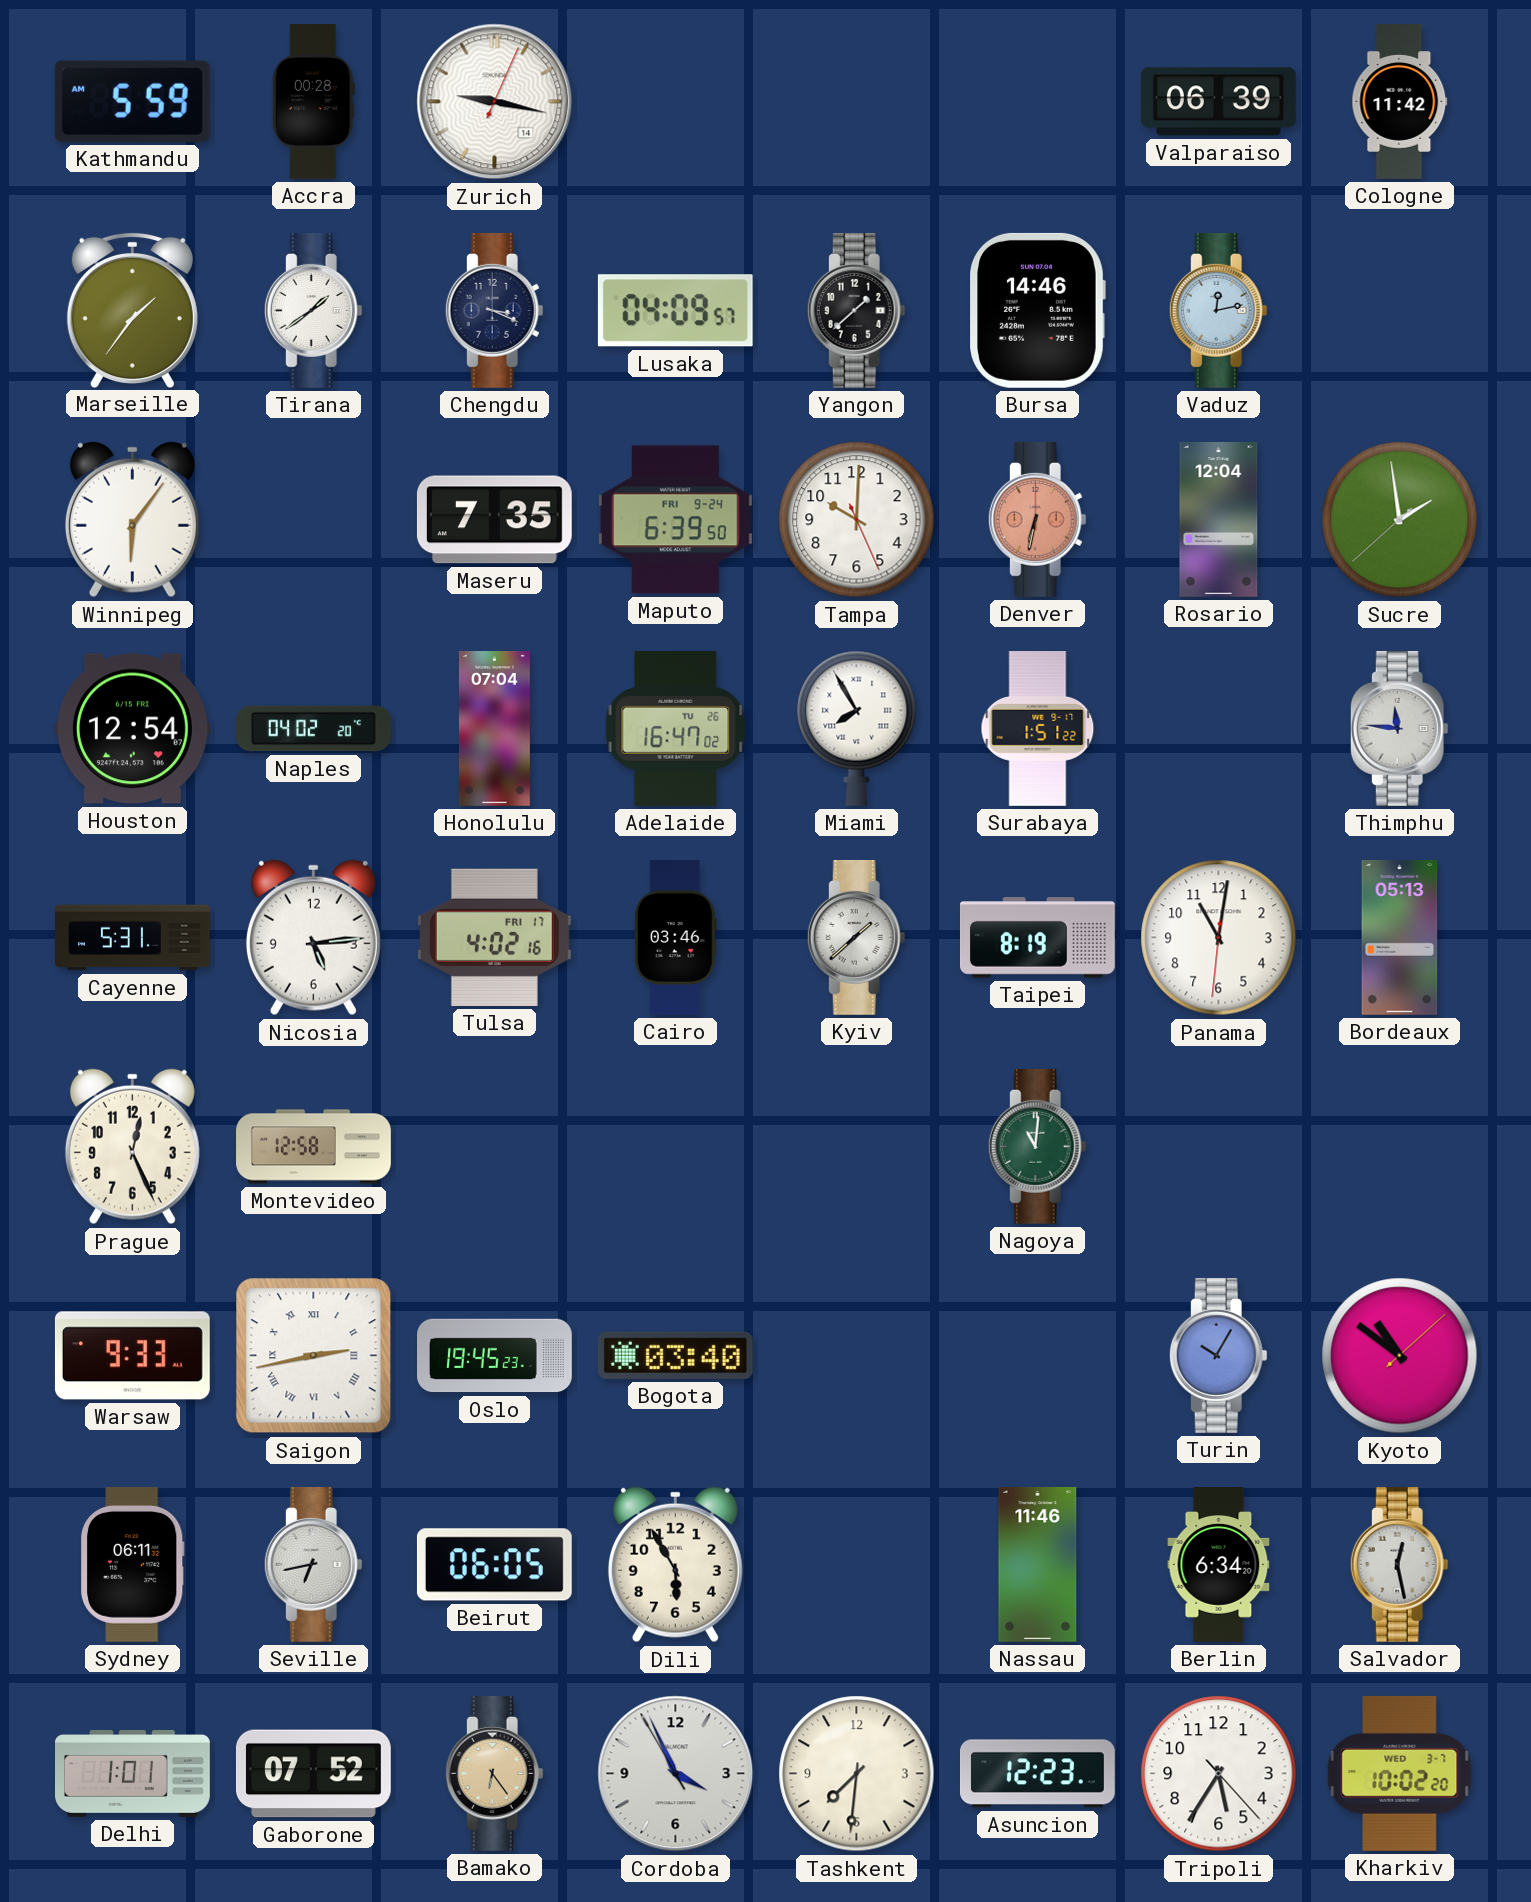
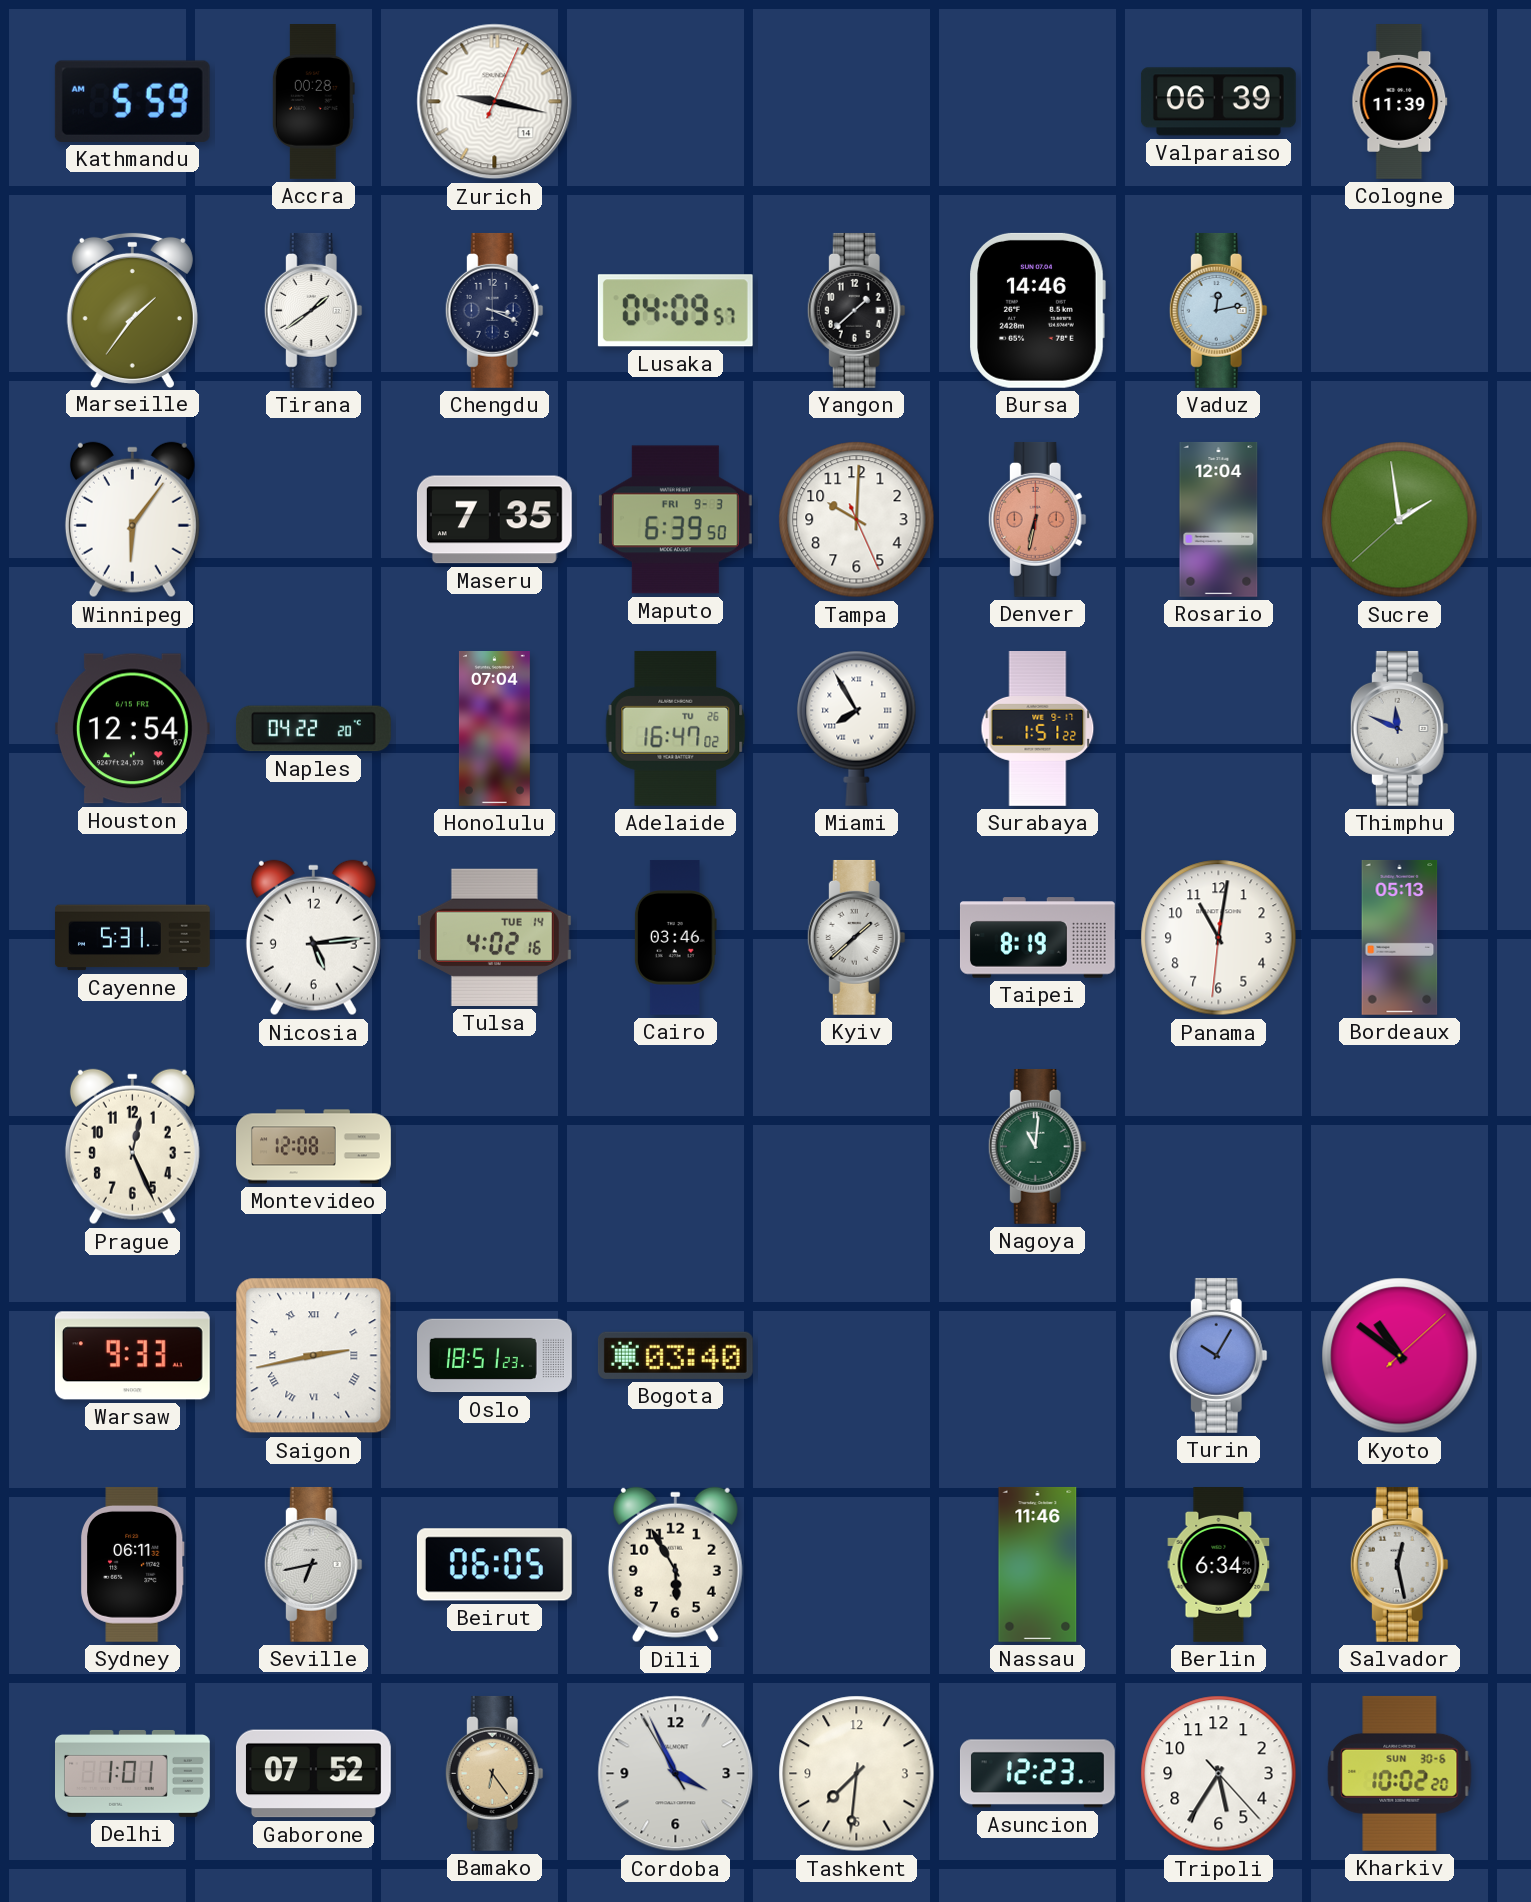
Cologne: 11:42 -> 11:39 (1400, 102)
Maputo date: FRI 9-24 -> FRI 9-3 (675, 520)
Naples: 04:02 -> 04:22 (313, 729)
Thimphu: 11:46 -> 11:49 (1399, 728)
Tulsa date: FRI 17 -> TUE 14 (494, 937)
Montevideo: 12:58 -> 12:08 (314, 1147)
Oslo: 19:45 -> 18:51 (495, 1356)
Kharkiv date: WED 3-7 -> SUN 30-6 (1400, 1773)
